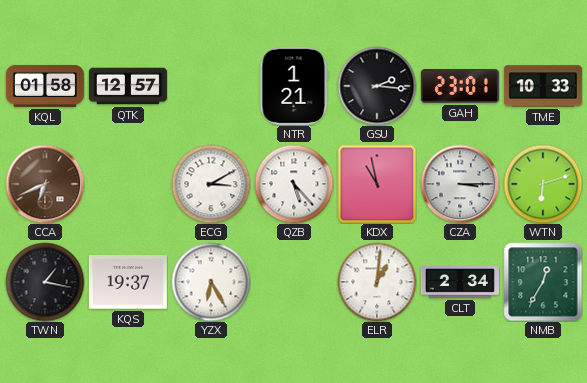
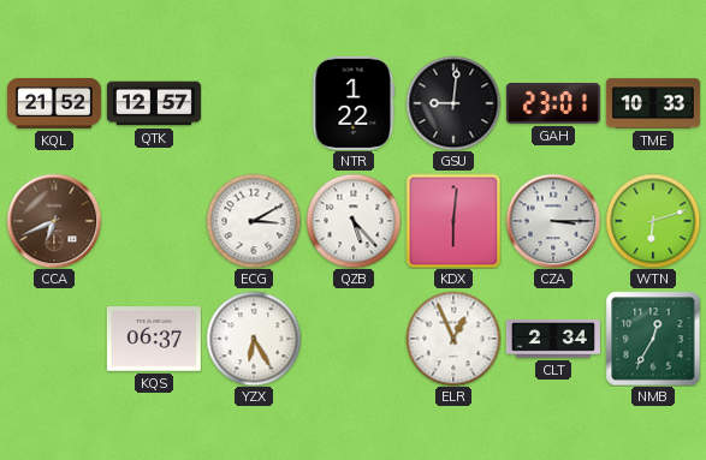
KQL: 01:58 -> 21:52 (54, 103)
NTR: 1:21 -> 1:22 (354, 103)
GSU: 2:16 -> 9:01 (453, 103)
KDX: 10:58 -> 6:01 (453, 221)
TWN: 1:17 -> none (45, 282)
KQS: 19:37 -> 06:37 (154, 339)
ELR: 1:01 -> 12:56 (453, 339)
